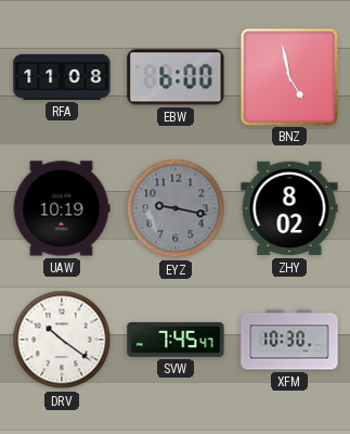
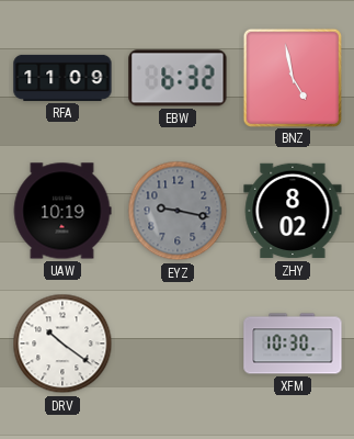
RFA: 11:08 -> 11:09 (62, 78)
EBW: 6:00 -> 6:32 (178, 78)
SVW: 7:45 -> none (176, 340)
